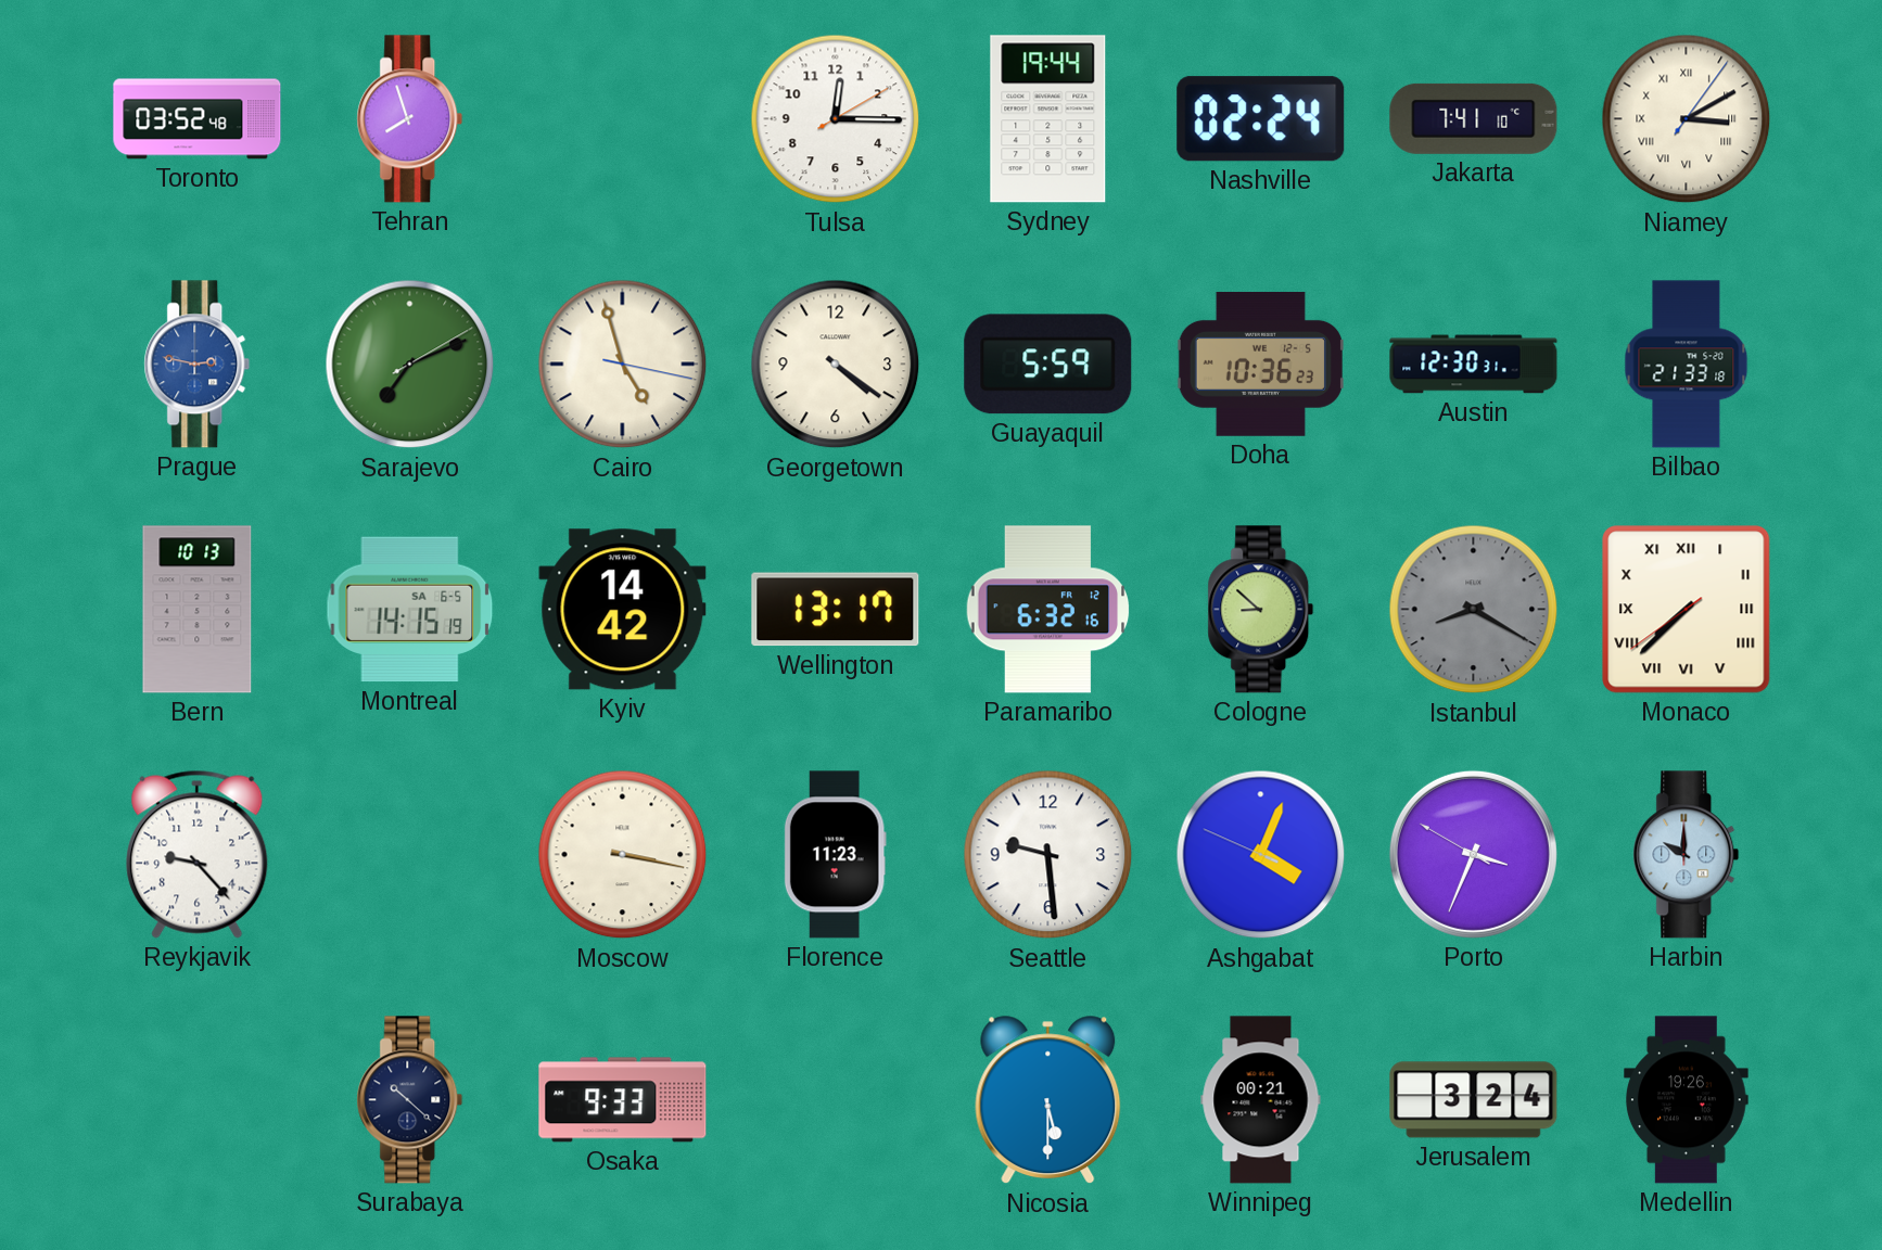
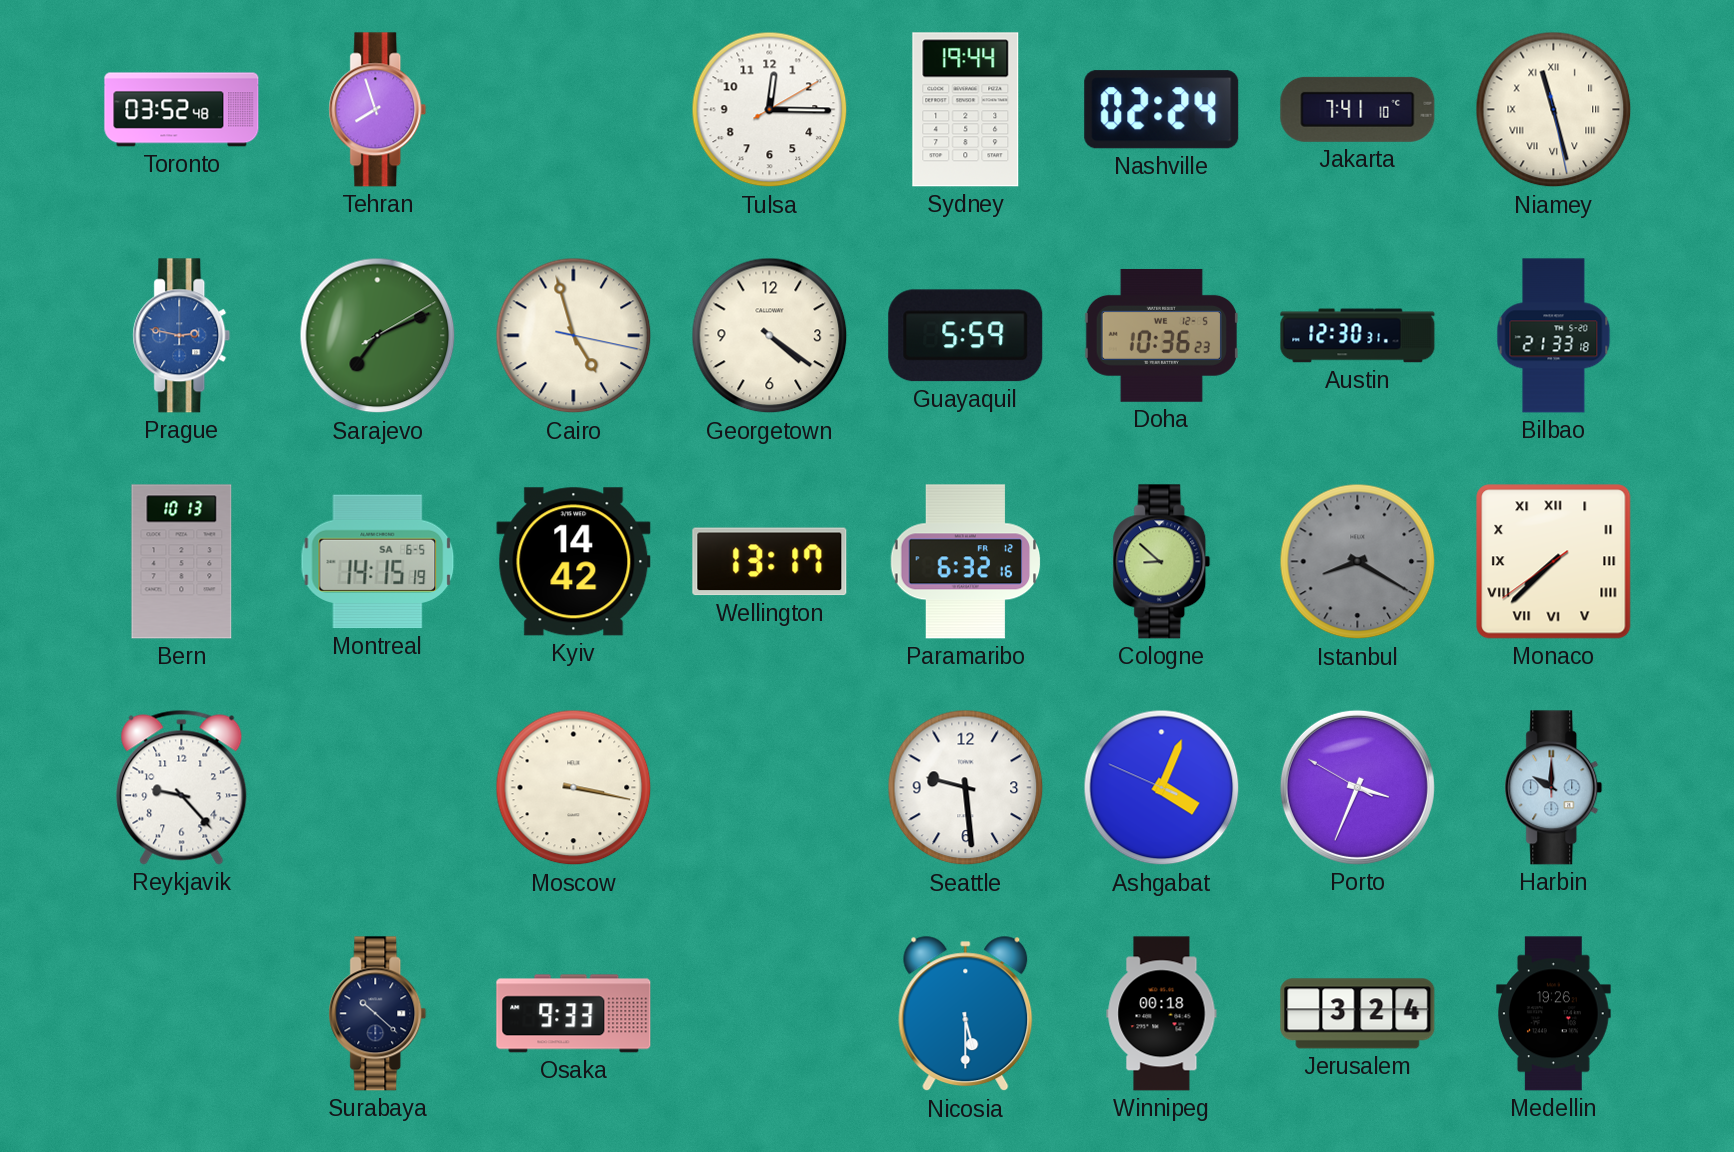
Niamey: 3:10 -> 11:27 (1554, 110)
Florence: 11:23 -> none (835, 855)
Winnipeg: 00:21 -> 00:18 (1162, 1014)
